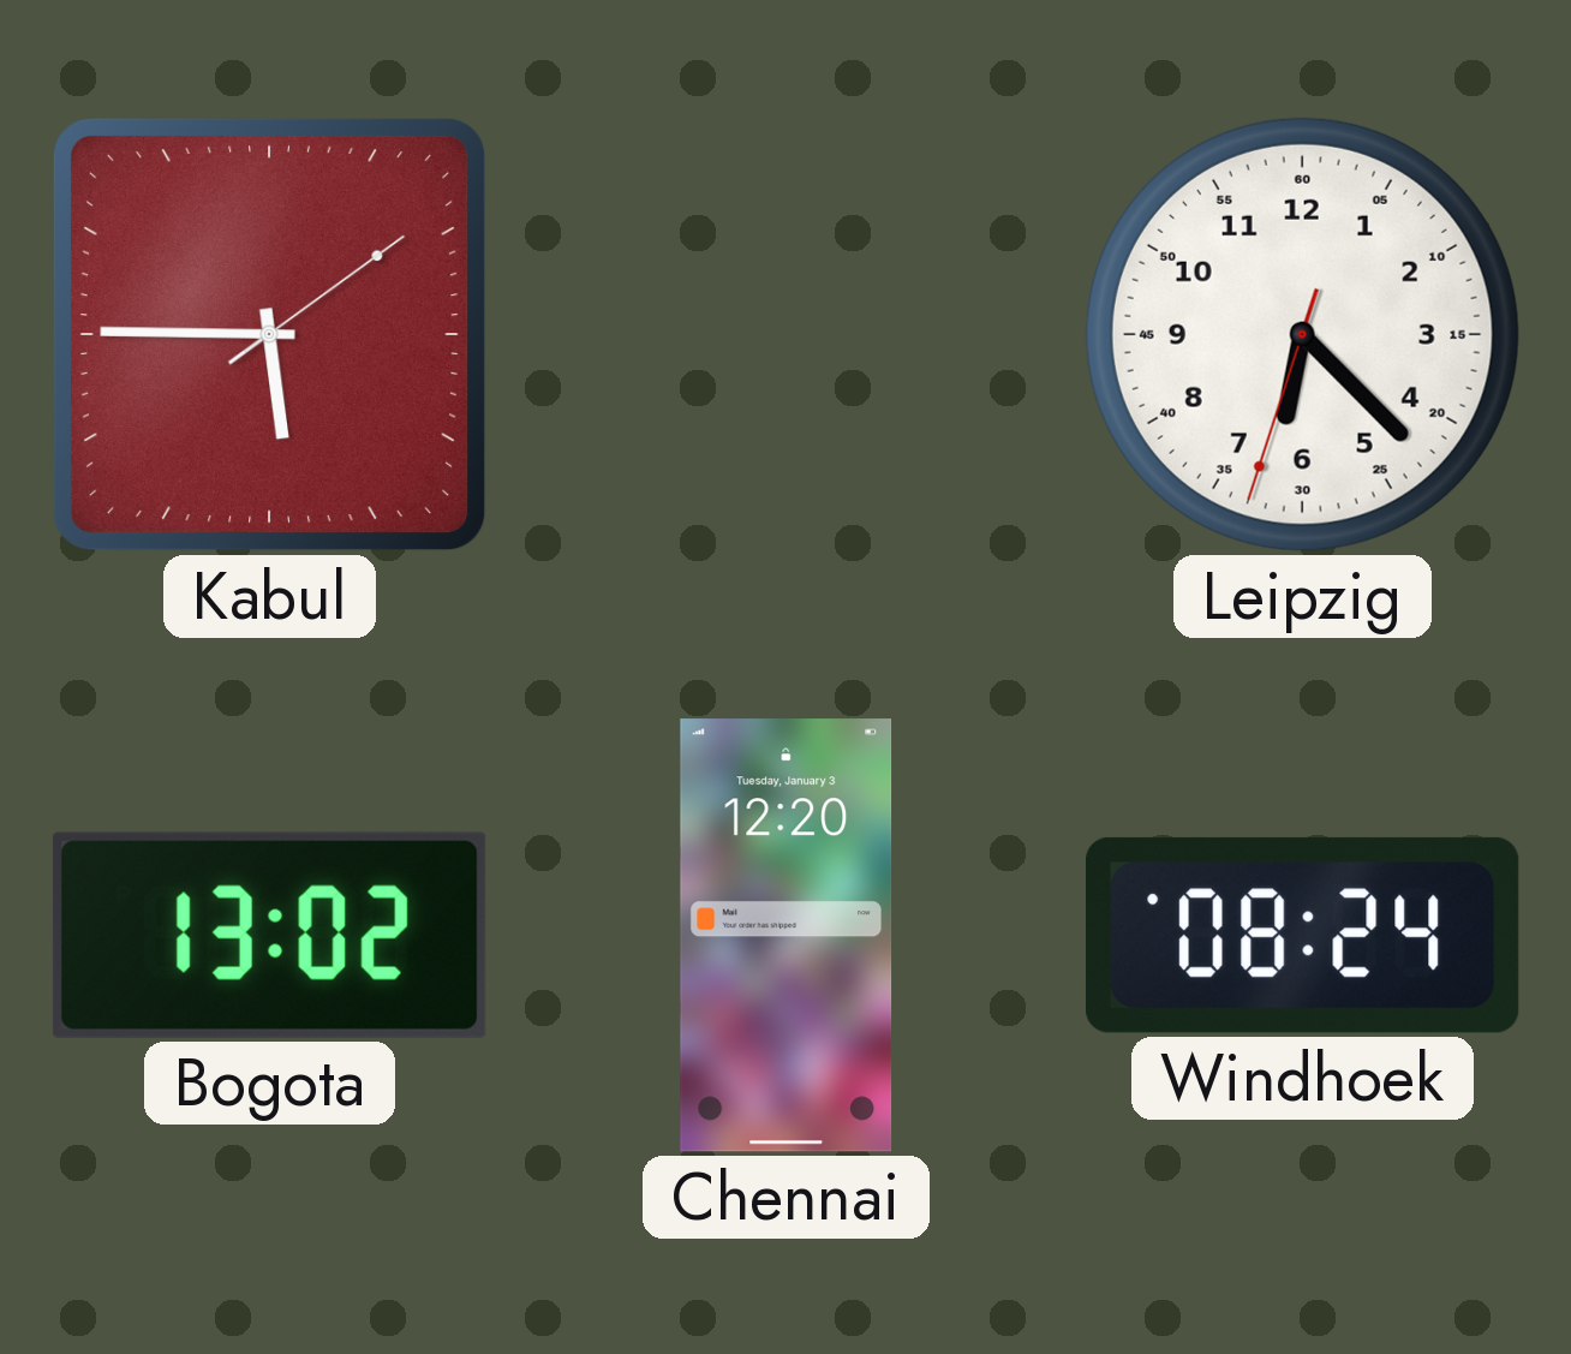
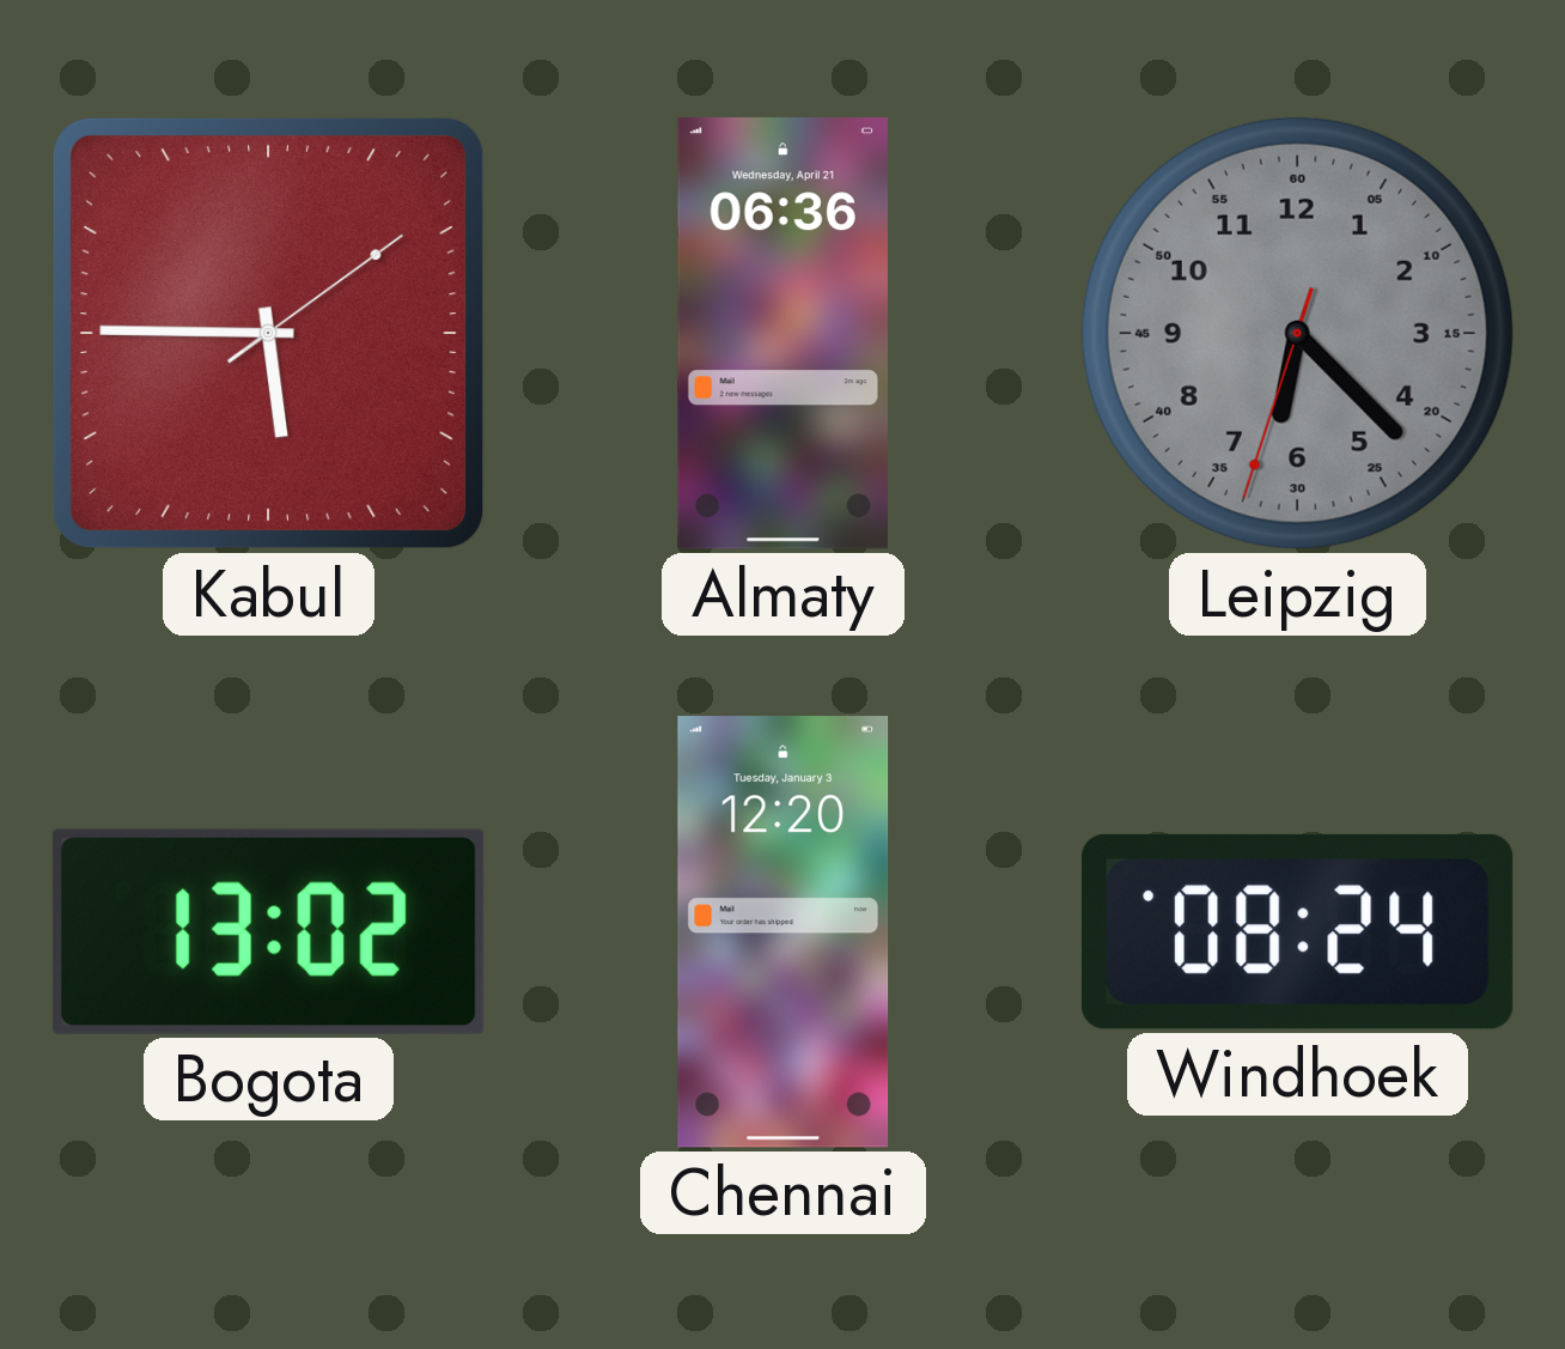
Almaty: none -> 06:36 (782, 334)
Leipzig dial: white -> grey (1297, 333)
